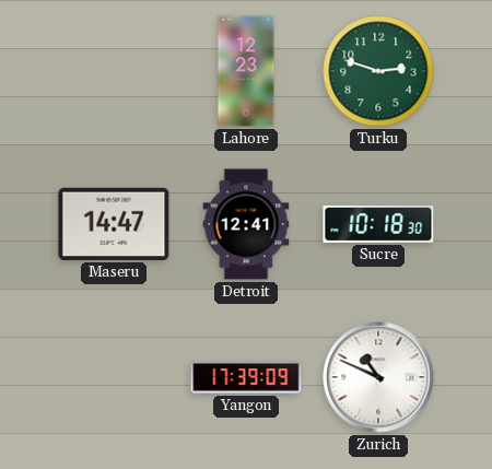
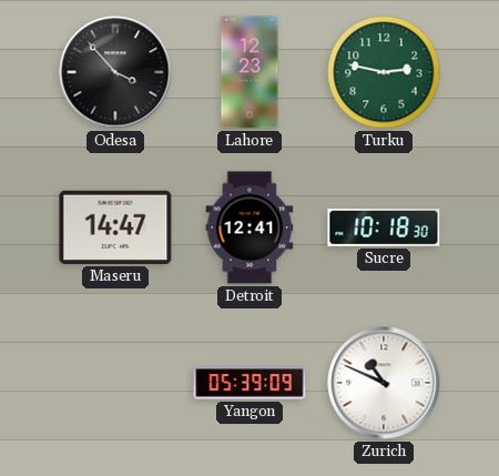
Odesa: none -> 3:53 (115, 72)
Turku: 2:48 -> 2:47 (384, 72)
Yangon: 17:39 -> 05:39 (249, 383)
